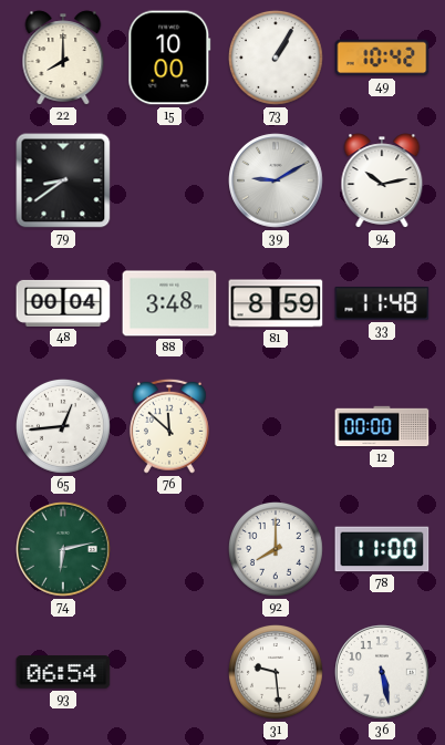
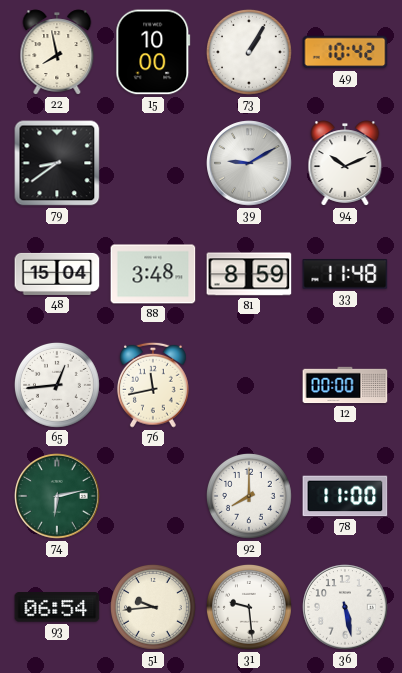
22: 8:00 -> 7:58 (57, 52)
94: 10:13 -> 10:11 (345, 163)
48: 00:04 -> 15:04 (57, 274)
76: 11:52 -> 11:43 (153, 385)
51: none -> 9:44 (153, 607)
